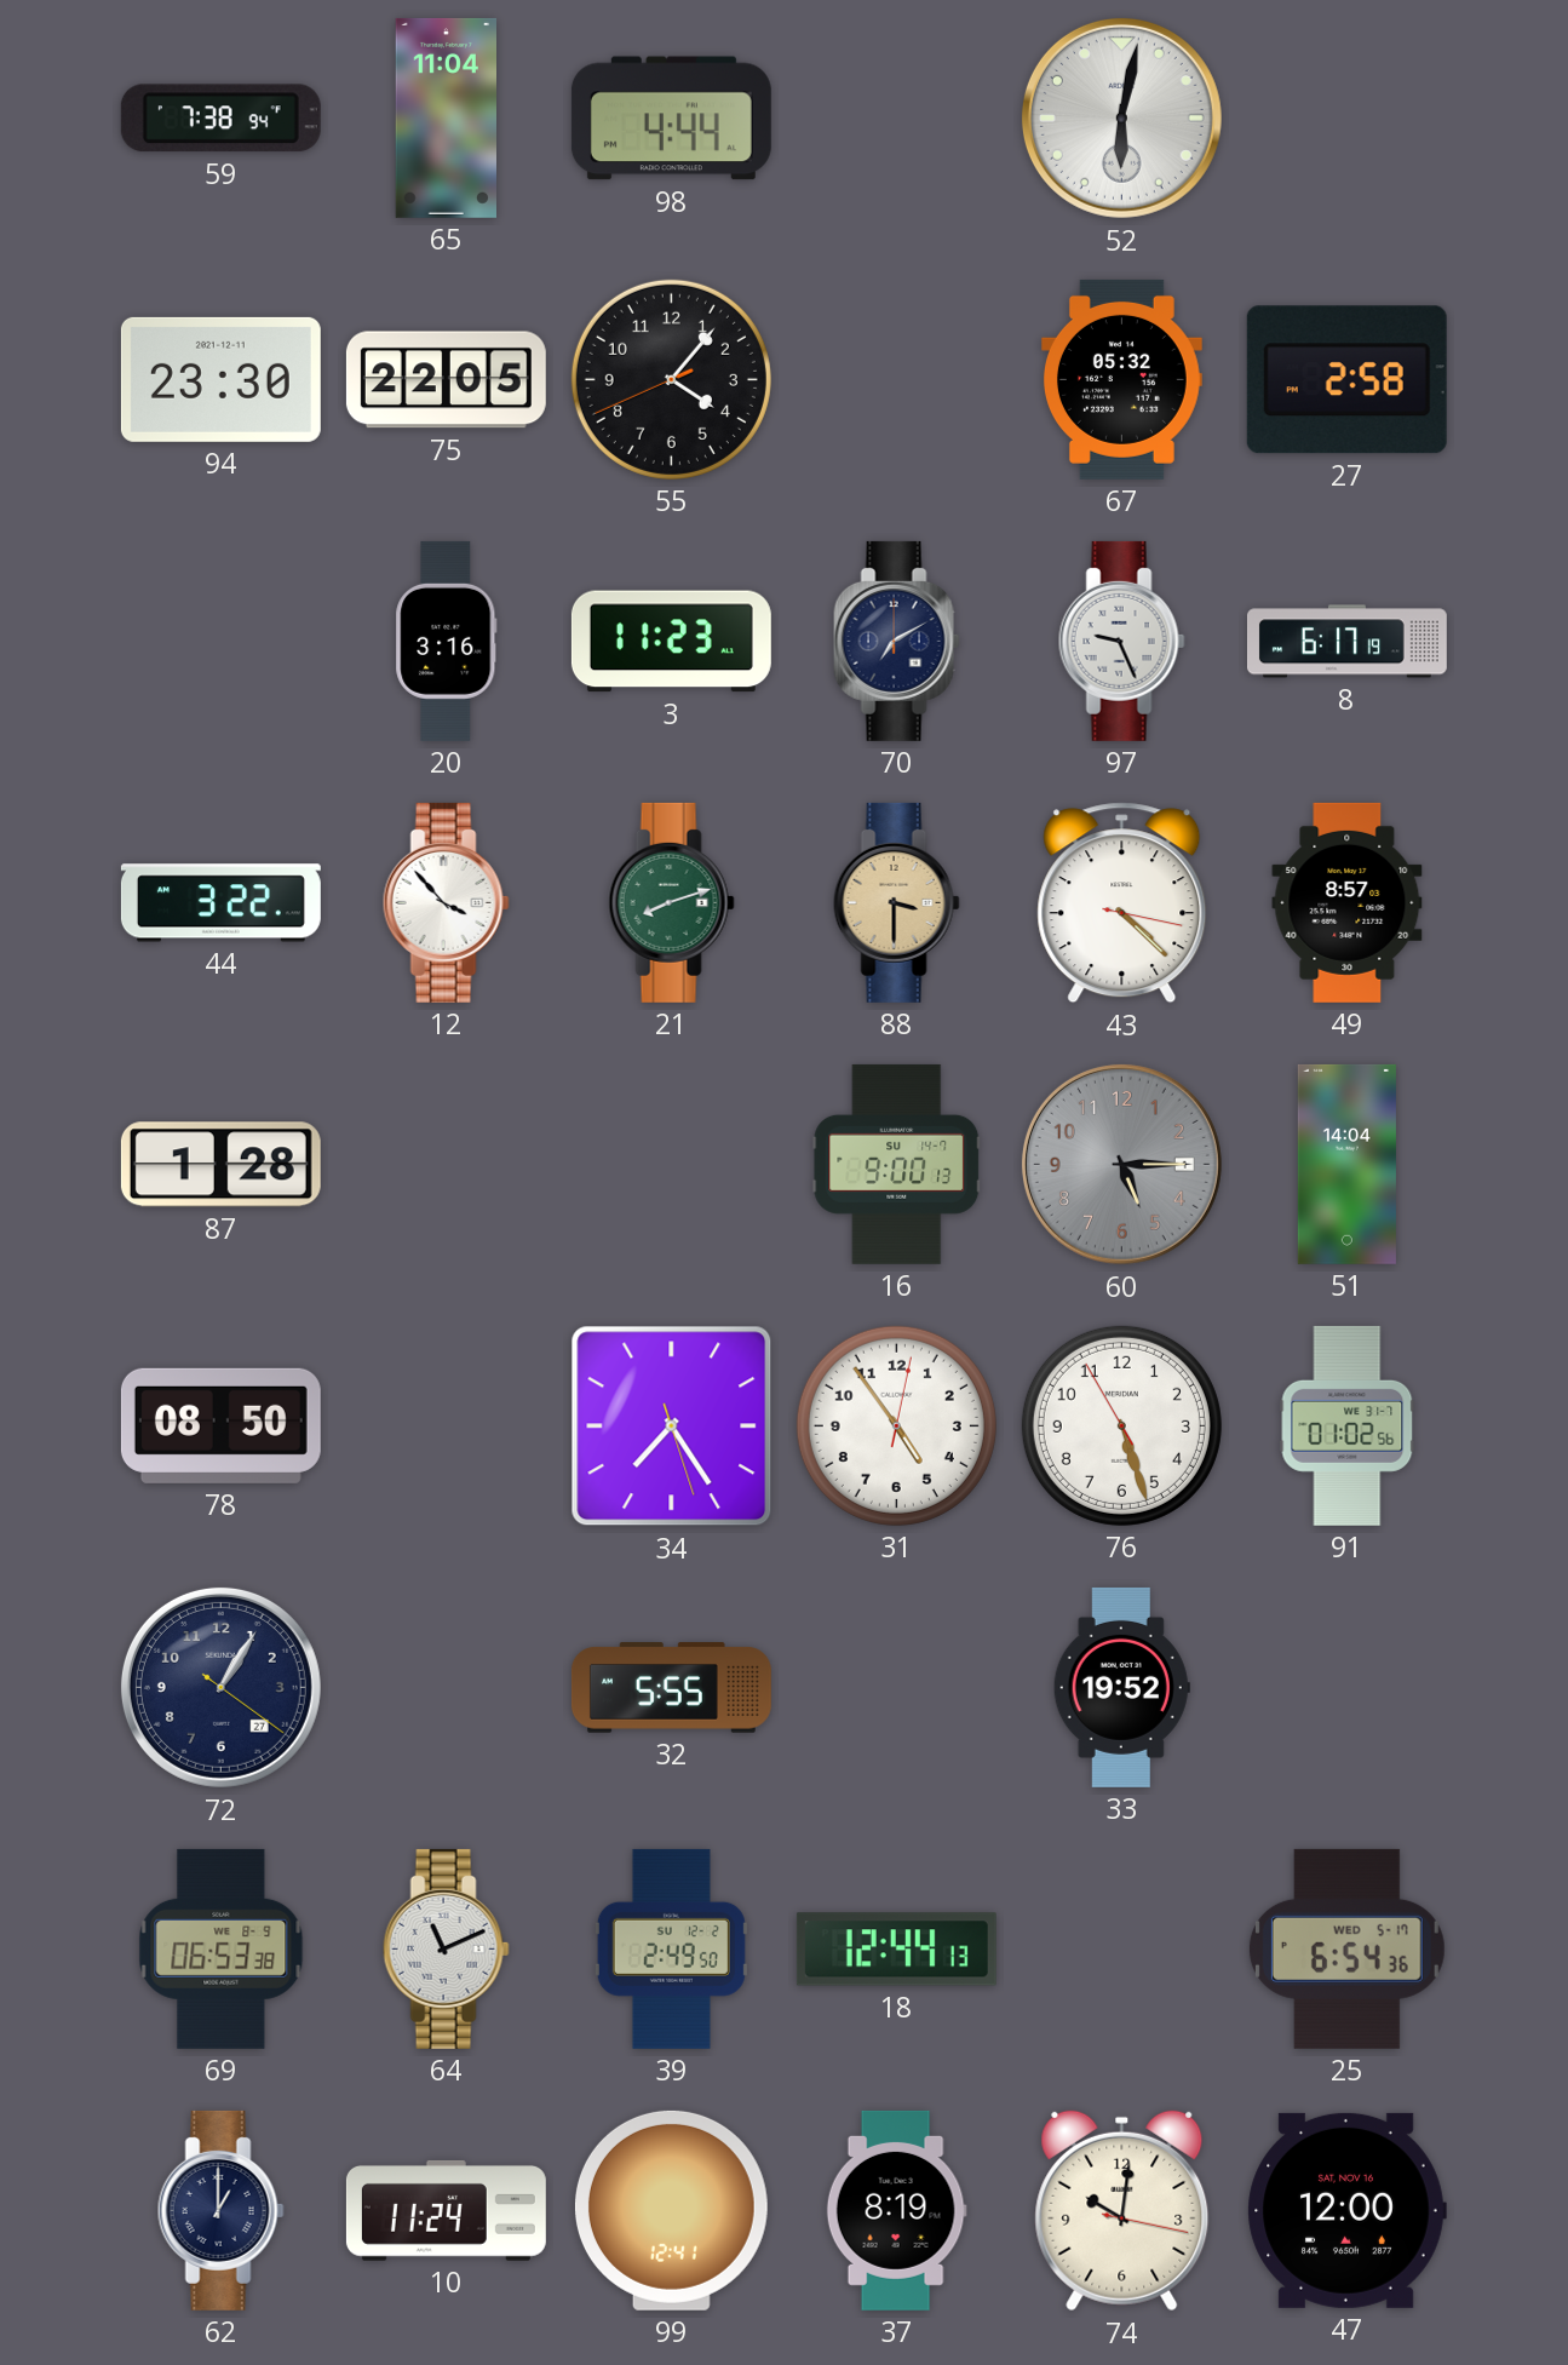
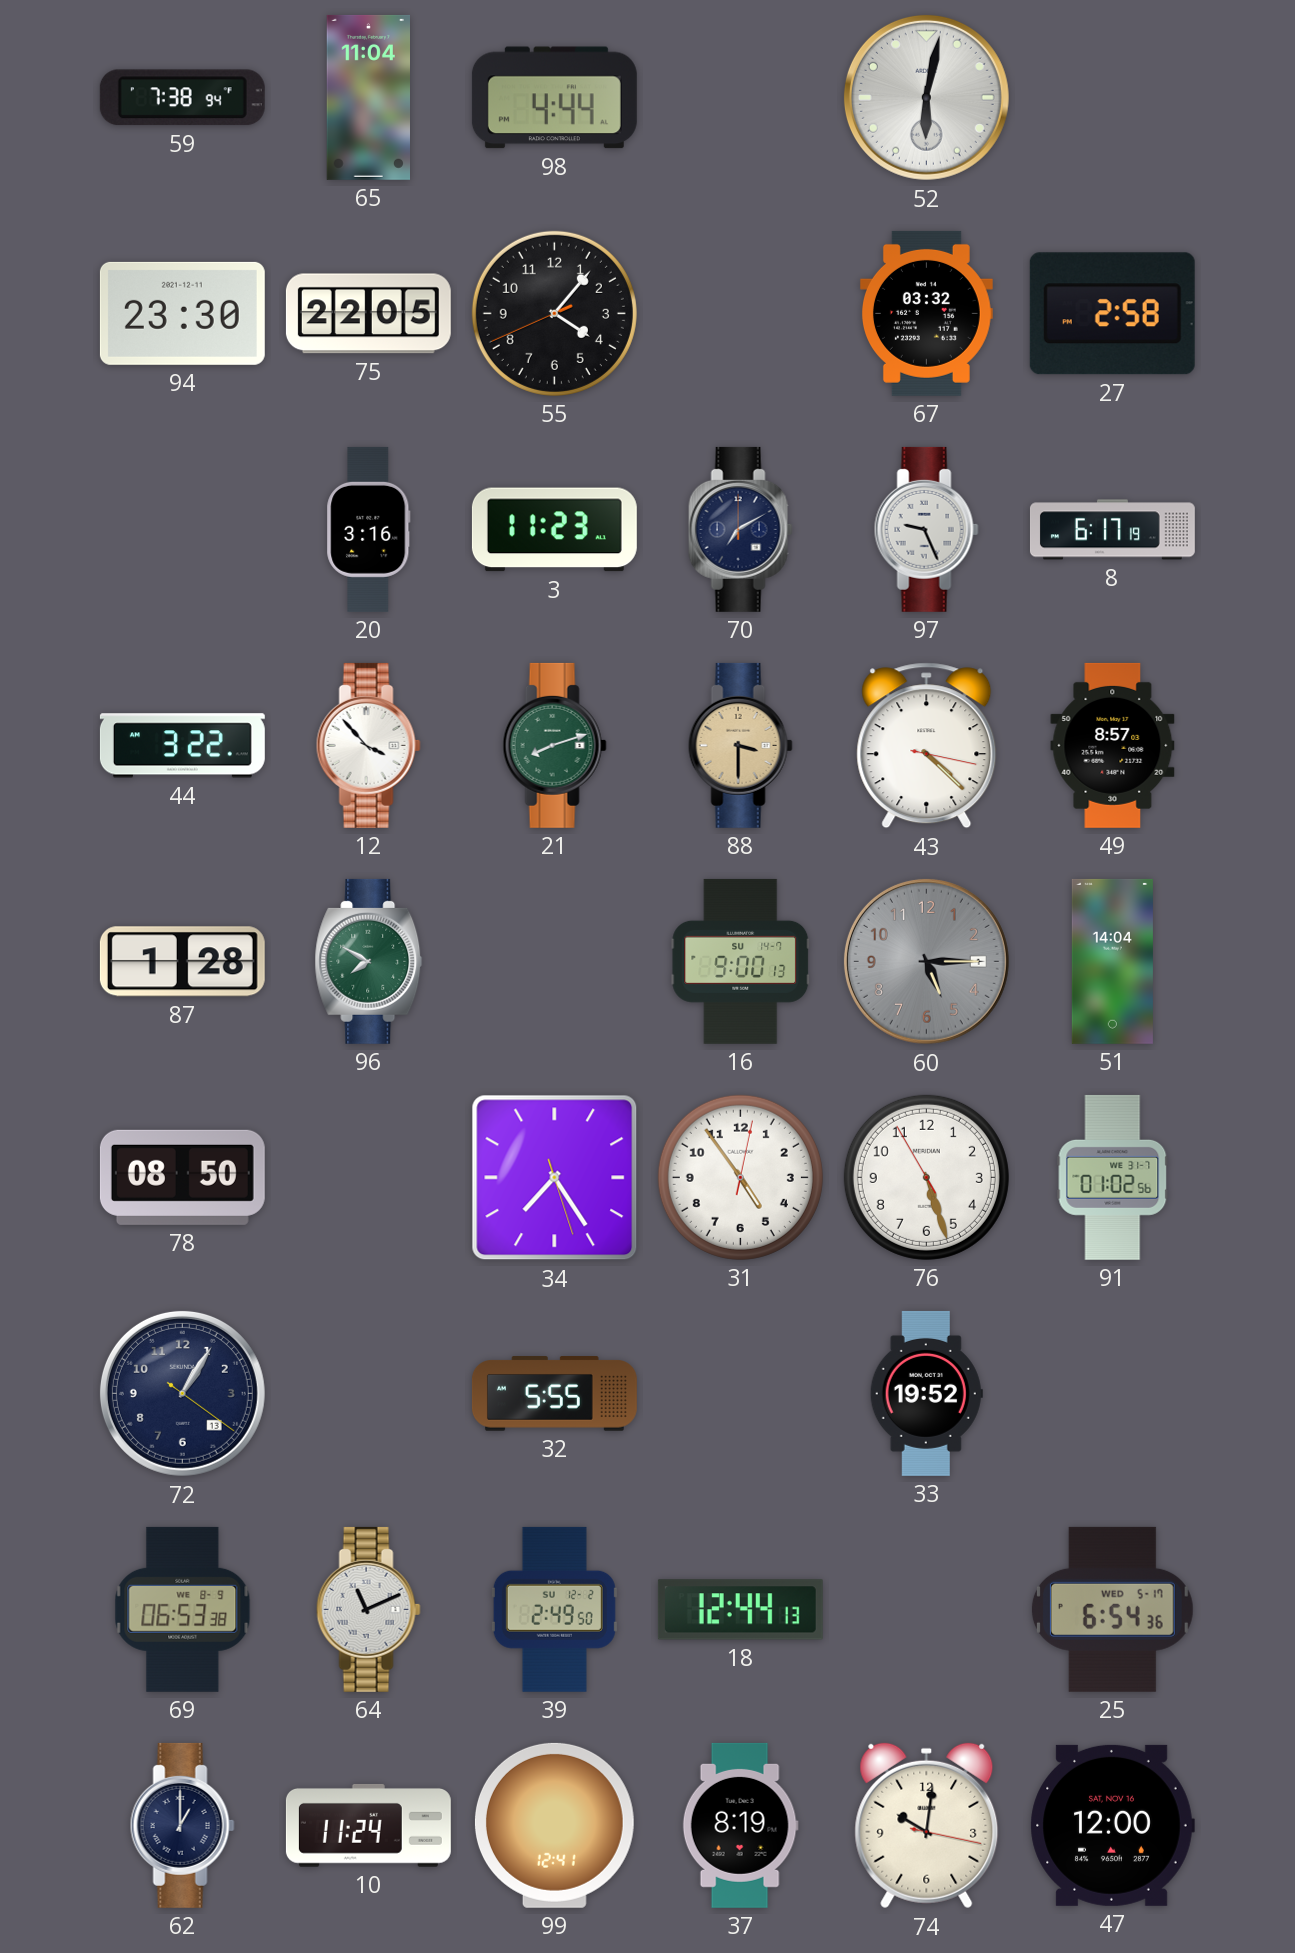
67: 05:32 -> 03:32 (926, 313)
96: none -> 7:50 (369, 961)
72 date: 27 -> 13 (182, 1393)
